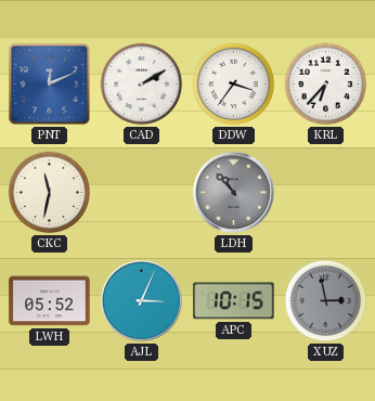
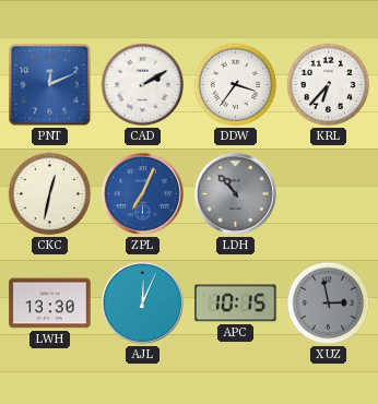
CKC: 11:32 -> 12:32 (50, 194)
ZPL: none -> 7:04 (142, 193)
LWH: 05:52 -> 13:30 (50, 304)
AJL: 3:04 -> 12:04 (142, 302)
